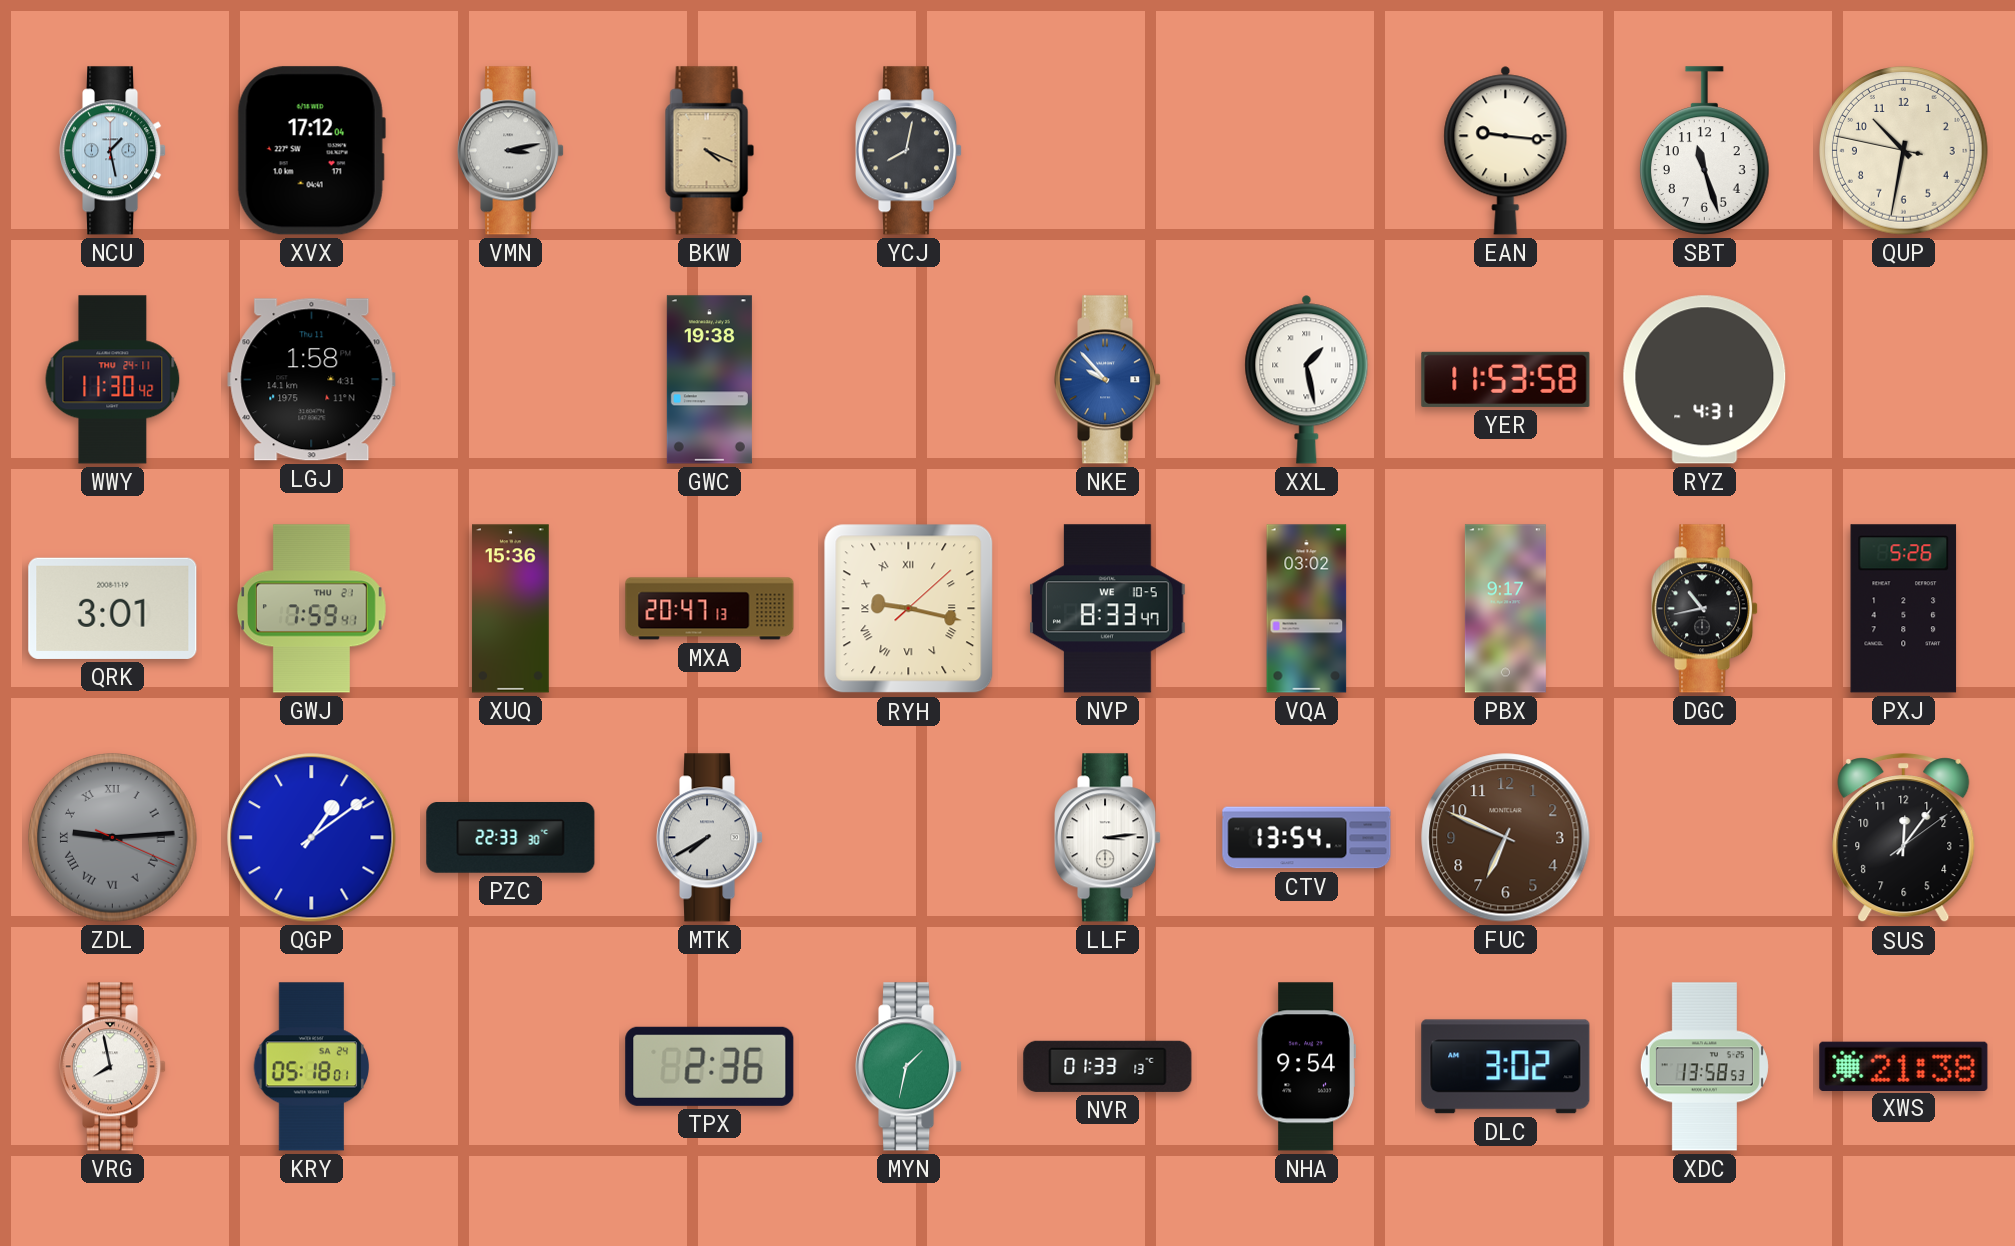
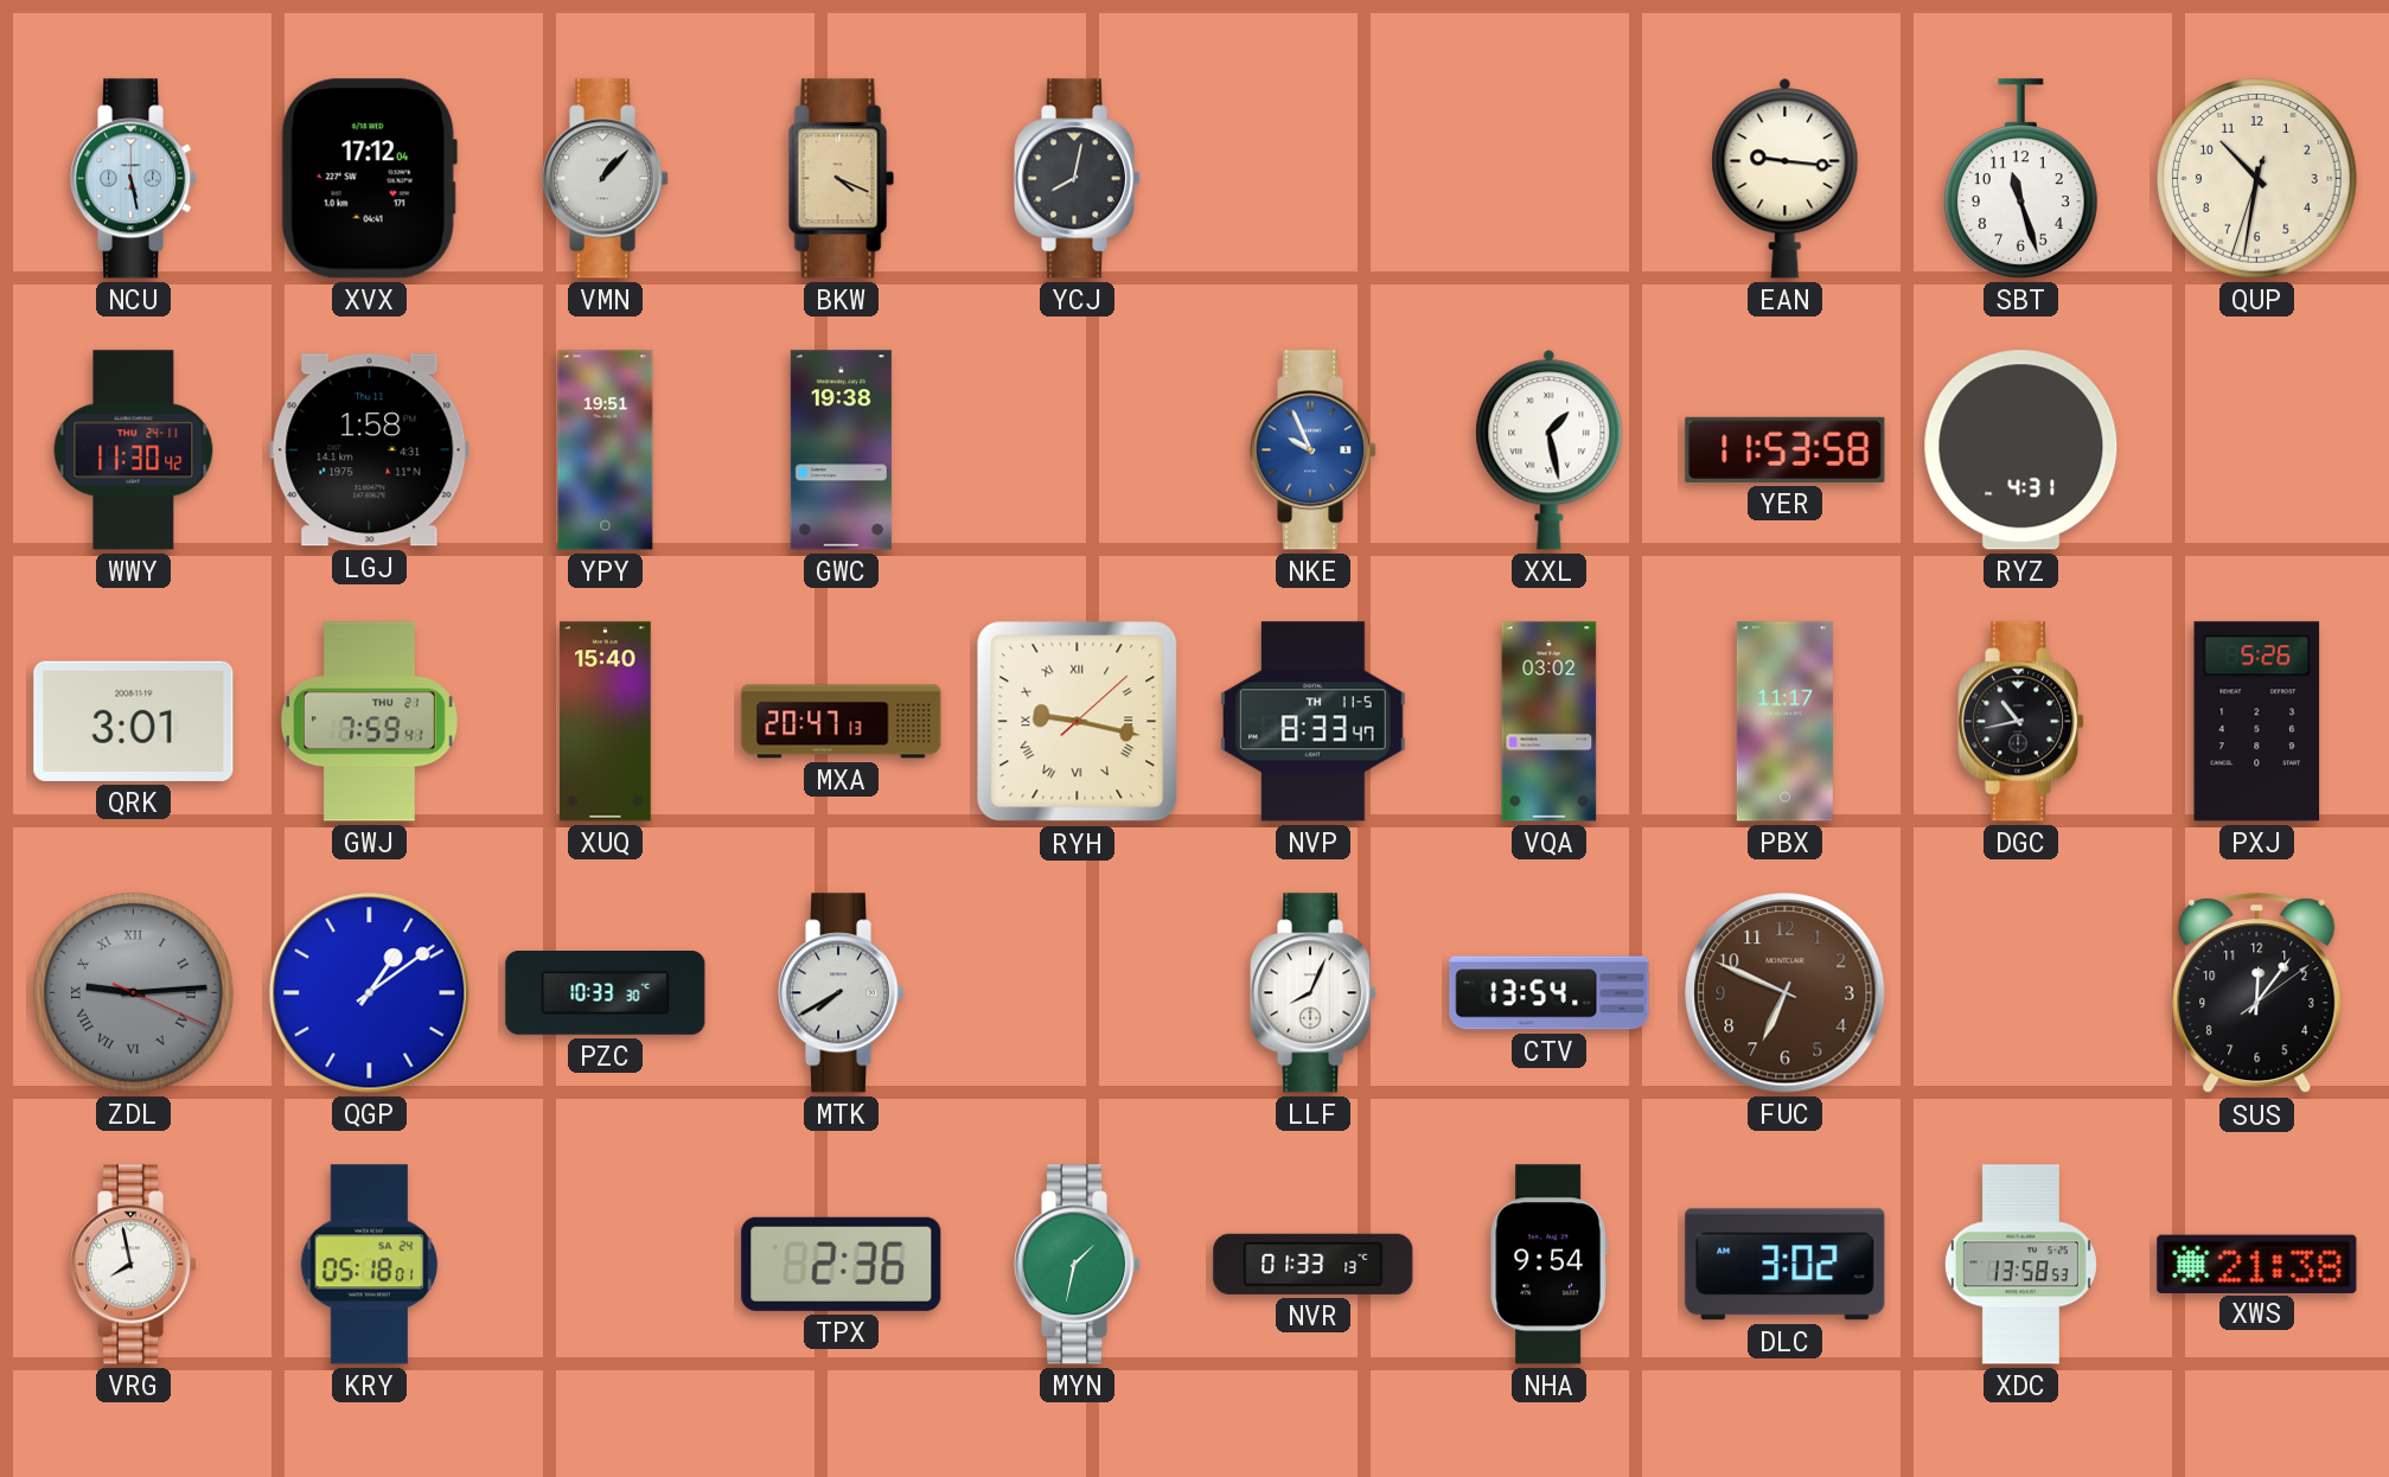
NCU: 1:28 -> 5:28 (135, 179)
VMN: 3:13 -> 1:07 (607, 179)
QUP: 10:31:47 -> 10:31:33 (2257, 179)
YPY: none -> 19:51 (606, 450)
NKE: 9:53 -> 9:56 (1315, 450)
XUQ: 15:36 -> 15:40 (606, 722)
NVP date: WE 10-5 -> TH 11-5 (1314, 722)
PBX: 9:17 -> 11:17 (1784, 722)
PZC: 22:33 -> 10:33 (606, 993)
LLF: 3:14 -> 8:04 (1315, 993)
